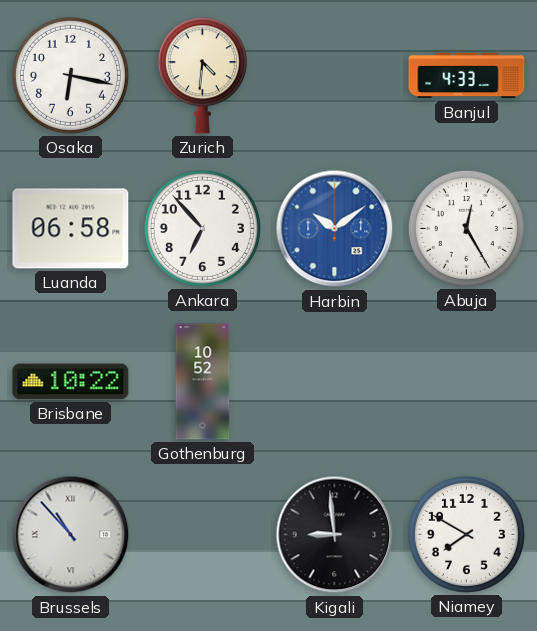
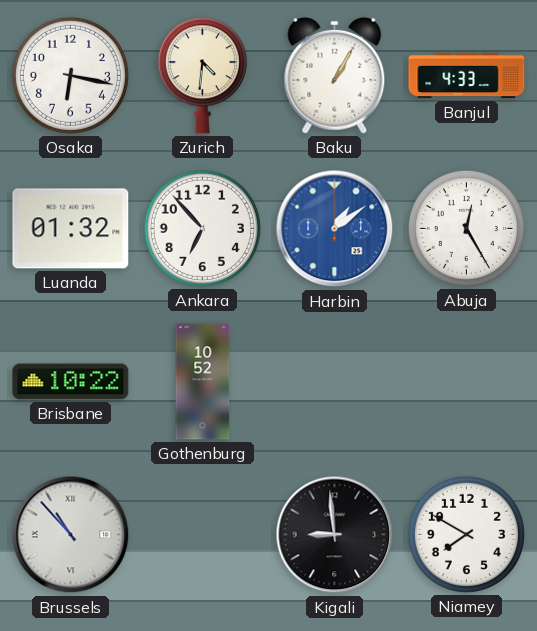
Baku: none -> 1:05 (335, 75)
Luanda: 06:58 -> 01:32 (71, 229)
Harbin: 10:09 -> 1:09 (335, 229)
